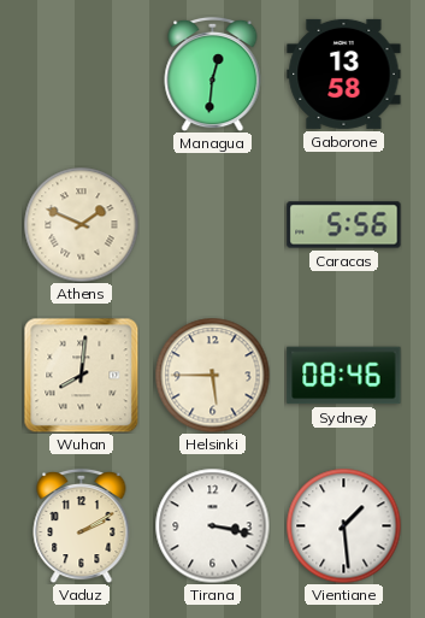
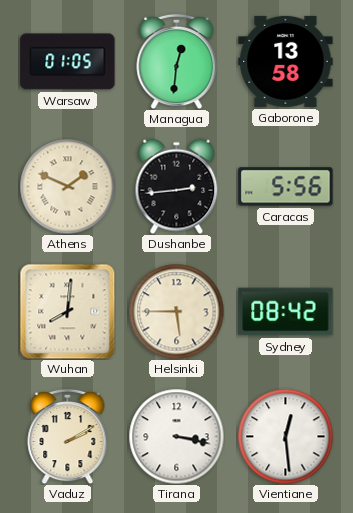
Warsaw: none -> 01:05 (68, 62)
Dushanbe: none -> 2:44 (177, 186)
Sydney: 08:46 -> 08:42 (286, 312)
Vientiane: 1:29 -> 12:29 (285, 436)
